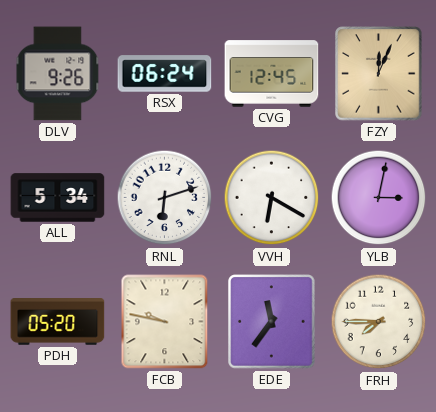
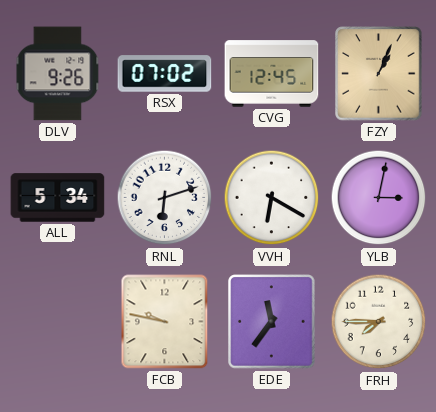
RSX: 06:24 -> 07:02 (165, 74)
FZY: 12:04 -> 1:04 (379, 74)
PDH: 05:20 -> none (58, 322)
